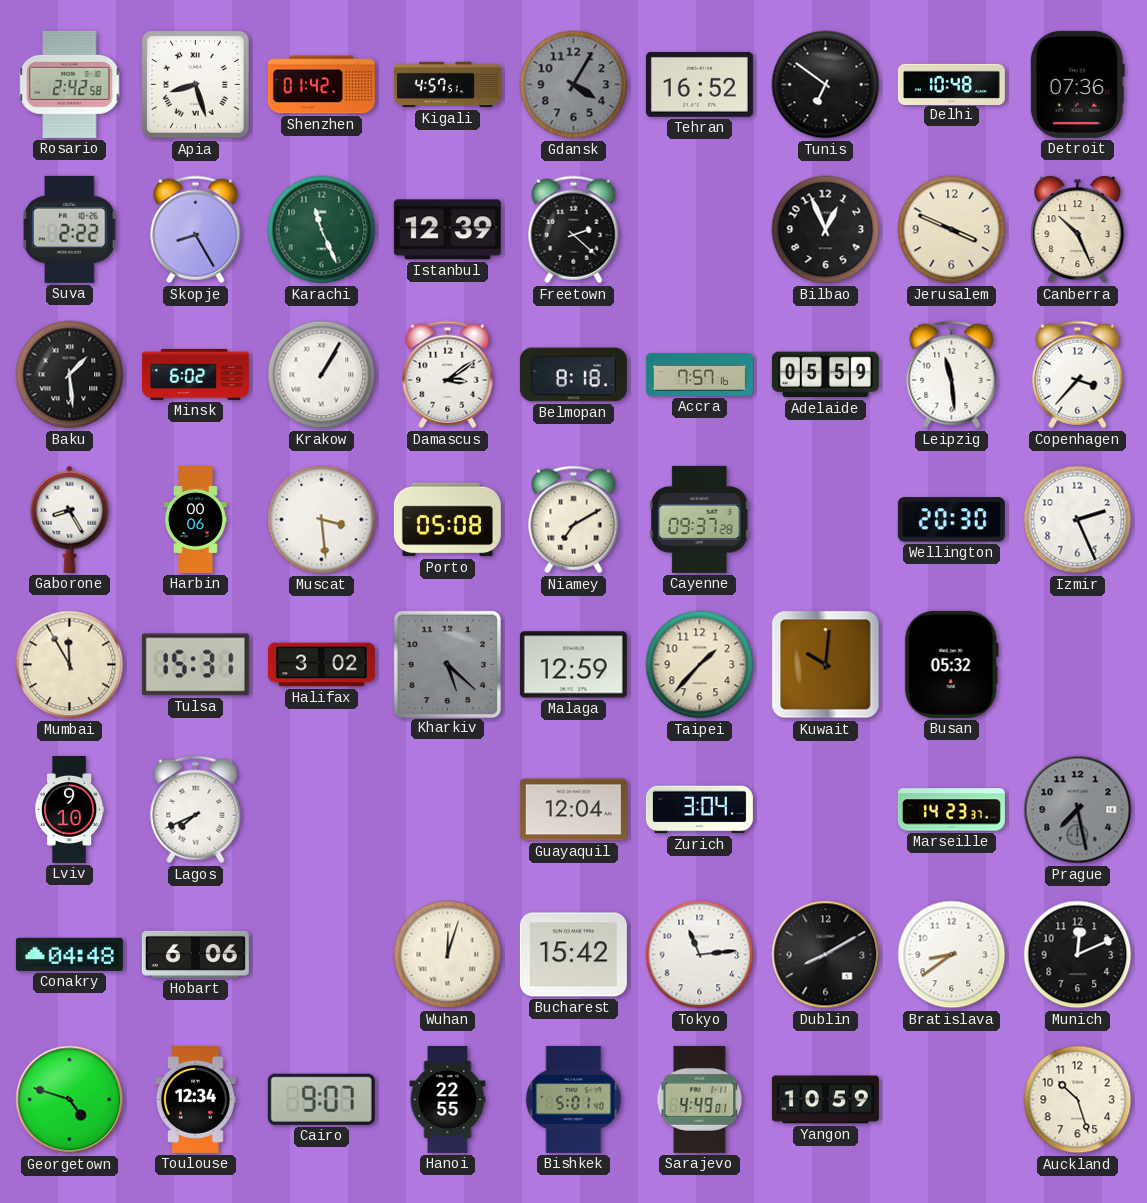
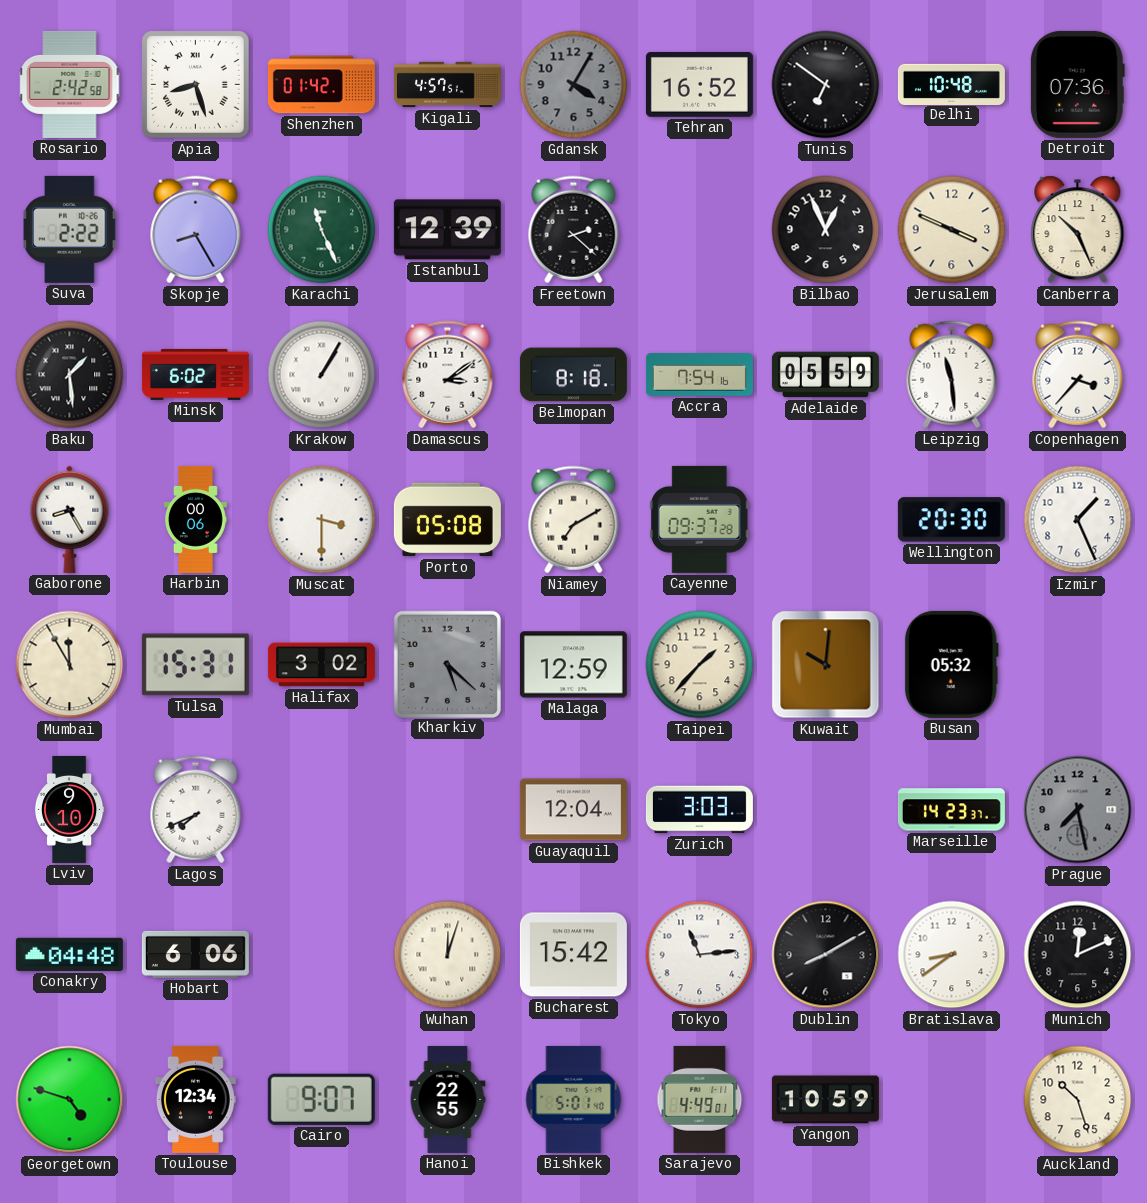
Accra: 7:57 -> 7:54 (699, 375)
Muscat: 3:29 -> 3:30 (322, 520)
Izmir: 2:26 -> 1:26 (1078, 520)
Zurich: 3:04 -> 3:03 (699, 810)
